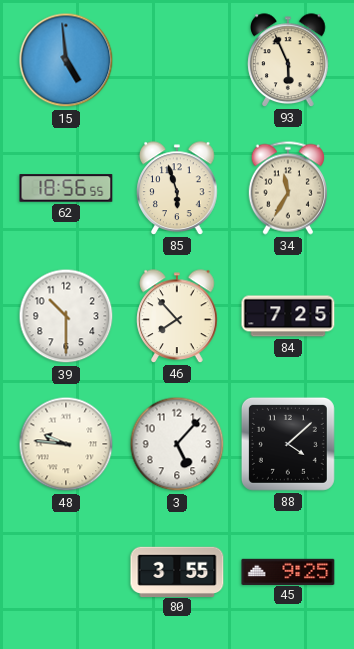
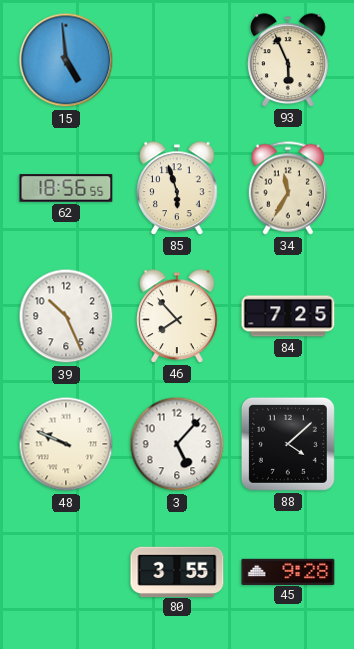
39: 10:30 -> 10:26 (66, 316)
48: 9:46 -> 9:49 (66, 444)
45: 9:25 -> 9:28 (288, 571)
